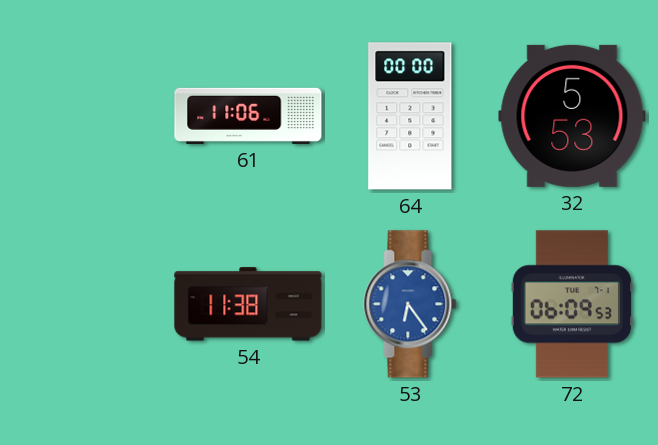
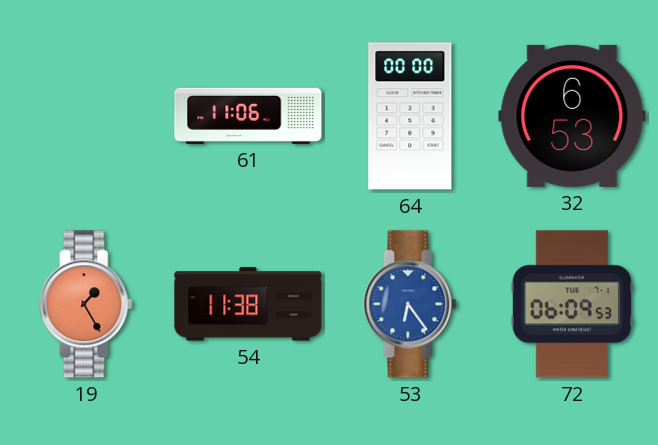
32: 5:53 -> 6:53 (572, 116)
19: none -> 1:25 (86, 304)
